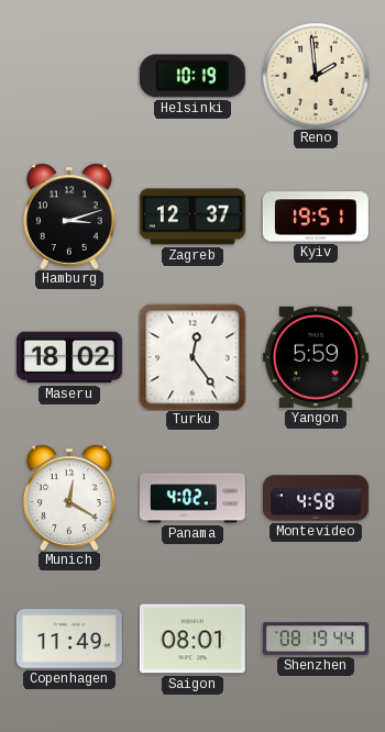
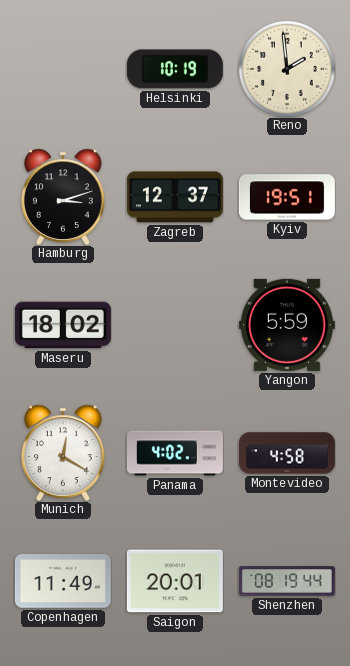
Turku: 12:24 -> none (193, 357)
Saigon: 08:01 -> 20:01 (175, 581)
